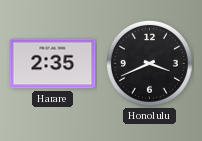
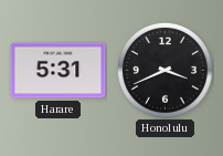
Harare: 2:35 -> 5:31 (59, 71)
